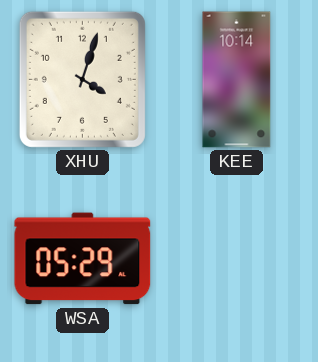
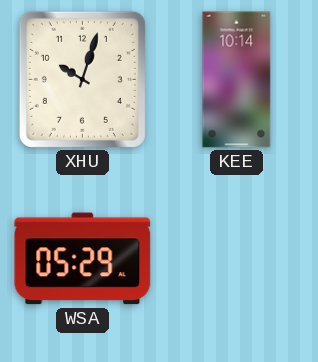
XHU: 4:03 -> 10:03 (82, 79)
